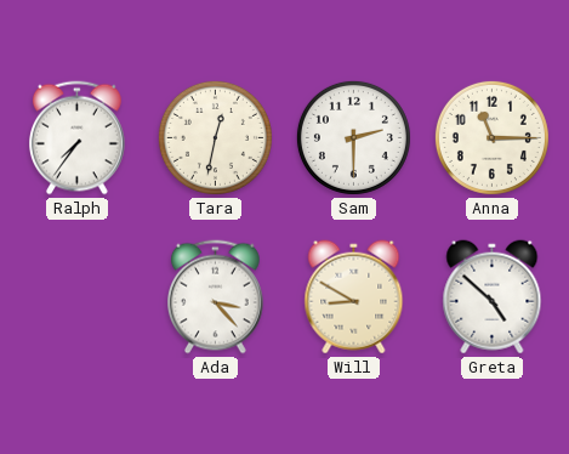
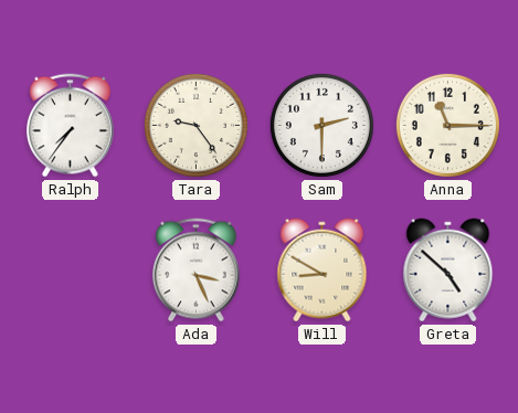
Tara: 12:32 -> 9:24 (195, 125)
Ada: 3:23 -> 3:26 (197, 271)
